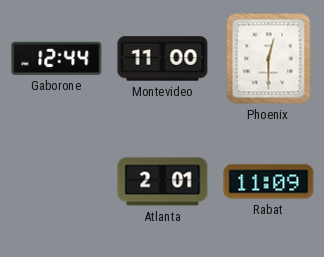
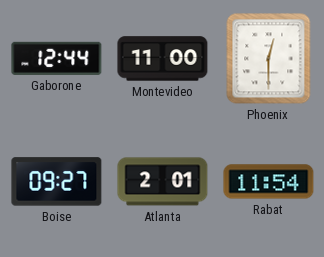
Boise: none -> 09:27 (57, 182)
Rabat: 11:09 -> 11:54 (269, 182)
